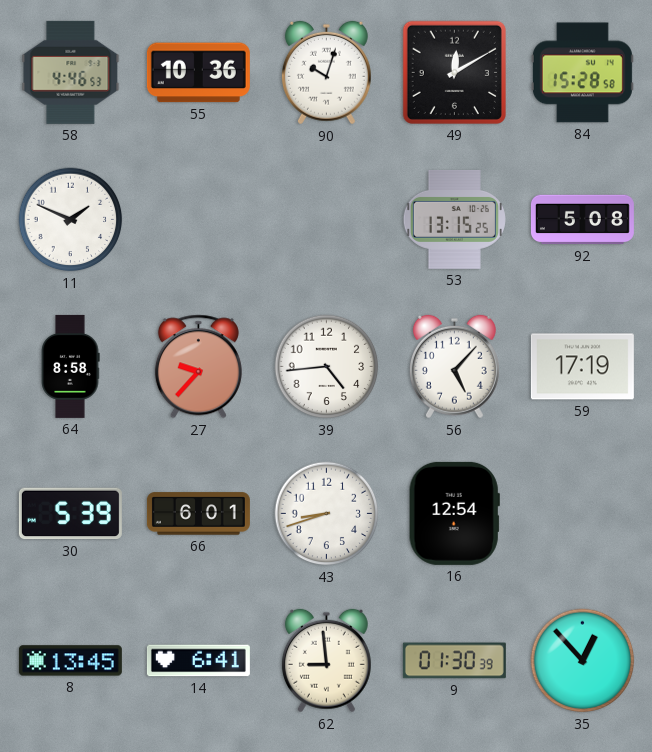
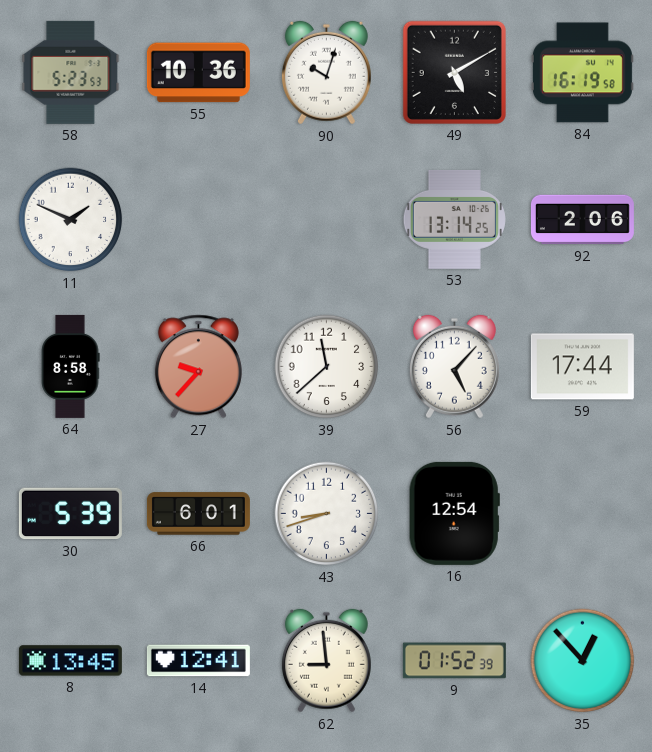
58: 4:46 -> 5:23 (71, 72)
49: 12:10 -> 5:10 (454, 72)
84: 15:28 -> 16:19 (582, 73)
53: 13:15 -> 13:14 (454, 219)
92: 5:08 -> 2:06 (582, 220)
39: 4:44 -> 11:38 (327, 367)
59: 17:19 -> 17:44 (582, 367)
14: 6:41 -> 12:41 (198, 661)
9: 01:30 -> 01:52 (454, 661)
